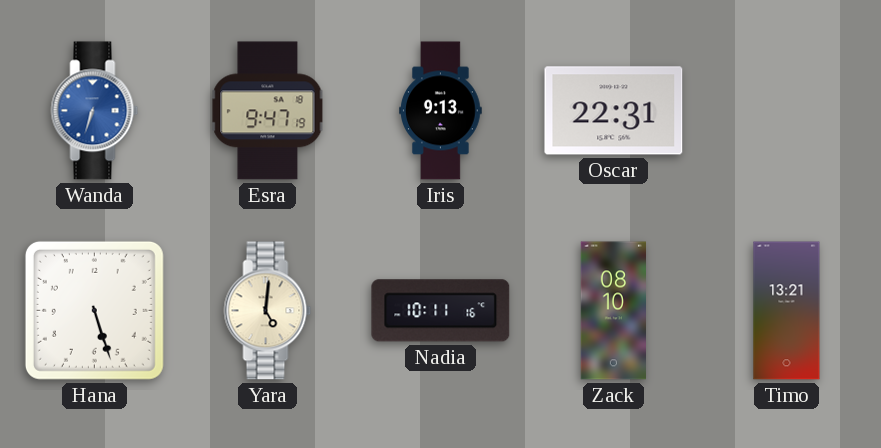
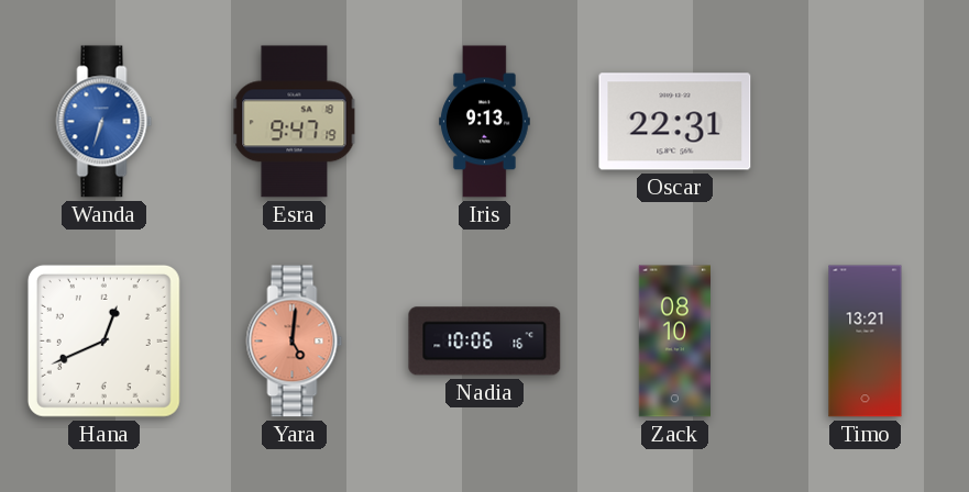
Hana: 5:27 -> 12:41 (103, 340)
Yara dial: cream -> salmon (295, 342)
Nadia: 10:11 -> 10:06 (485, 342)
